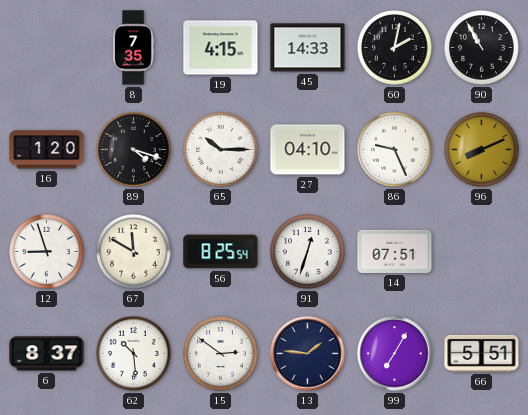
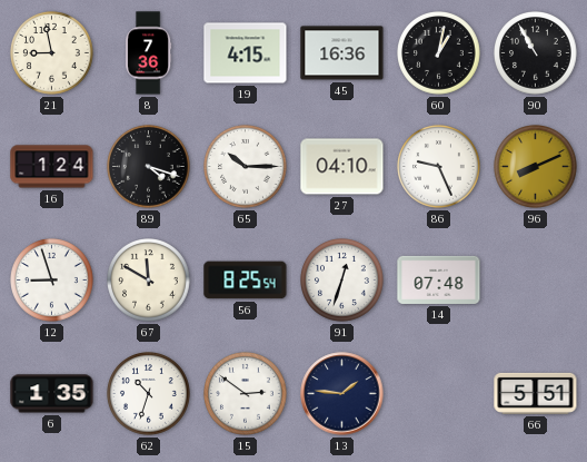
21: none -> 8:58 (52, 53)
8: 7:35 -> 7:36 (149, 53)
45: 14:33 -> 16:36 (342, 53)
60: 2:02 -> 1:02 (439, 53)
16: 1:20 -> 1:24 (52, 167)
14: 07:51 -> 07:48 (439, 279)
6: 8:37 -> 1:35 (52, 394)
62: 10:29 -> 10:33 (149, 394)
99: 7:05 -> none (395, 354)
